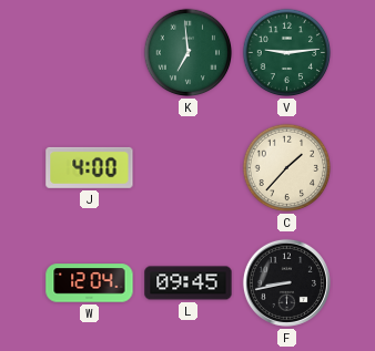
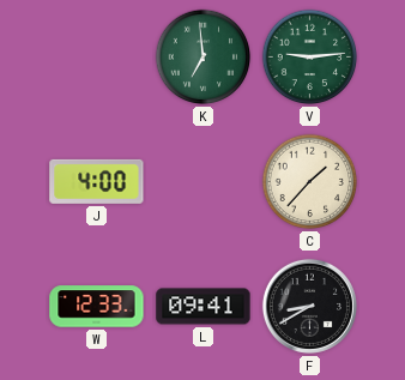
W: 12:04 -> 12:33 (97, 307)
L: 09:45 -> 09:41 (204, 307)
F: 8:43 -> 8:40 (309, 306)
